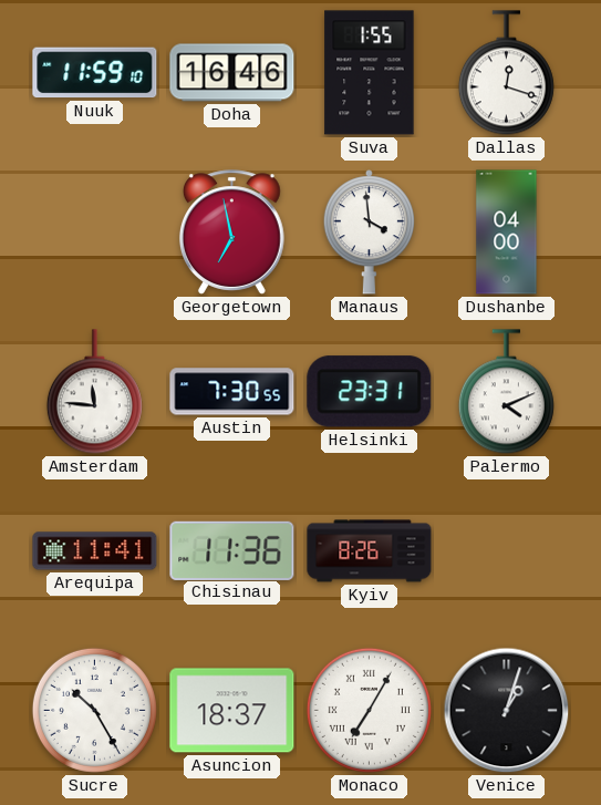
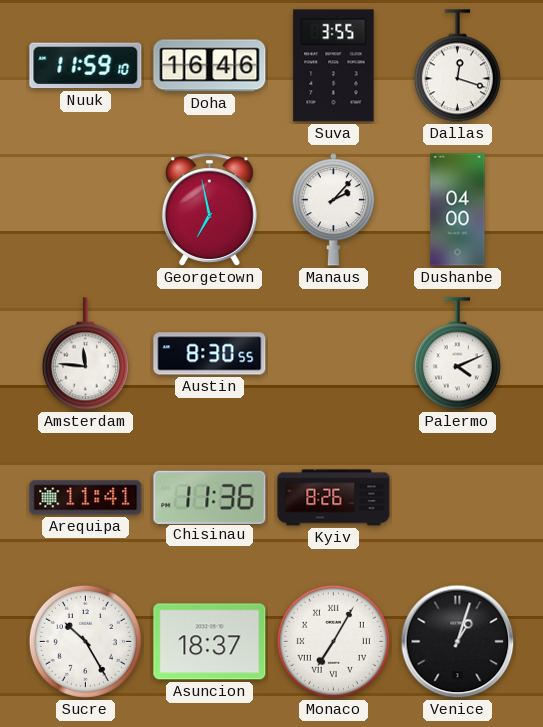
Suva: 1:55 -> 3:55 (334, 66)
Manaus: 3:59 -> 2:07 (334, 210)
Austin: 7:30 -> 8:30 (210, 354)
Helsinki: 23:31 -> none (370, 392)
